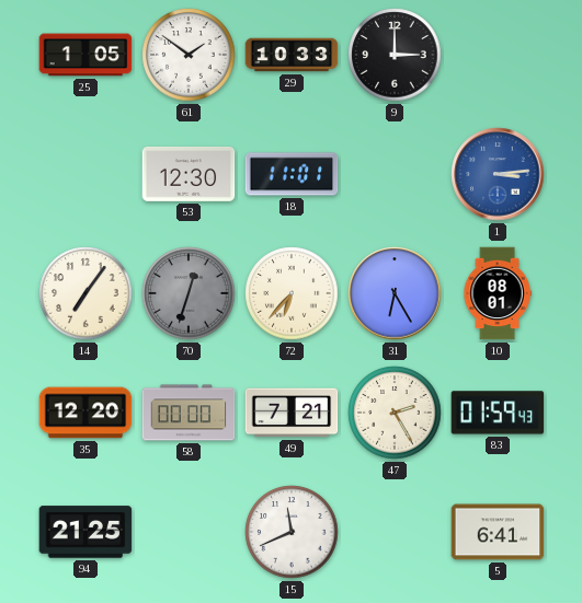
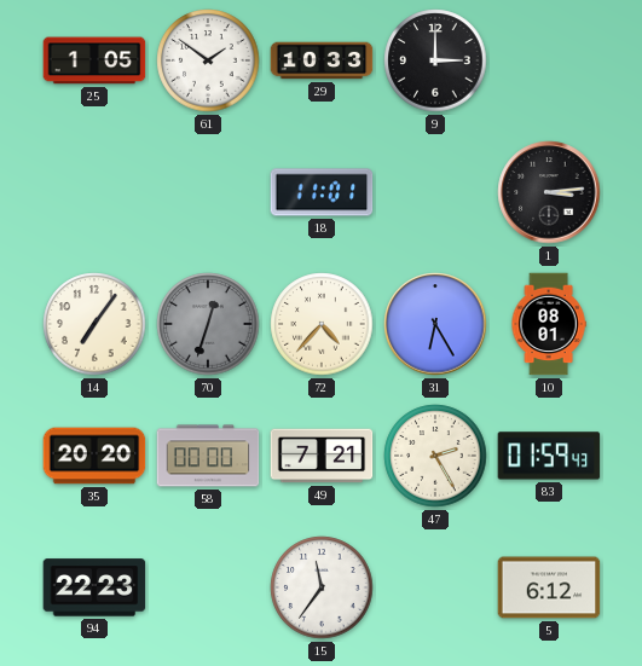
53: 12:30 -> none (189, 174)
1 dial: blue -> black (549, 192)
72: 6:37 -> 4:37 (322, 324)
35: 12:20 -> 20:20 (94, 456)
94: 21:25 -> 22:23 (94, 587)
15: 11:41 -> 11:36 (322, 587)
5: 6:41 -> 6:12 (549, 587)
